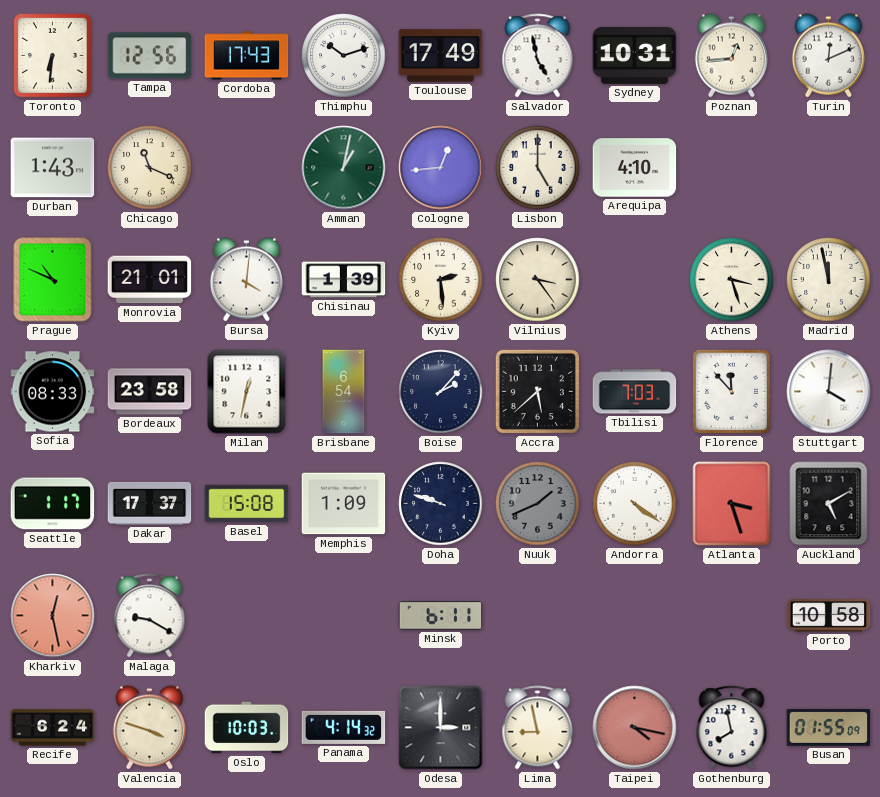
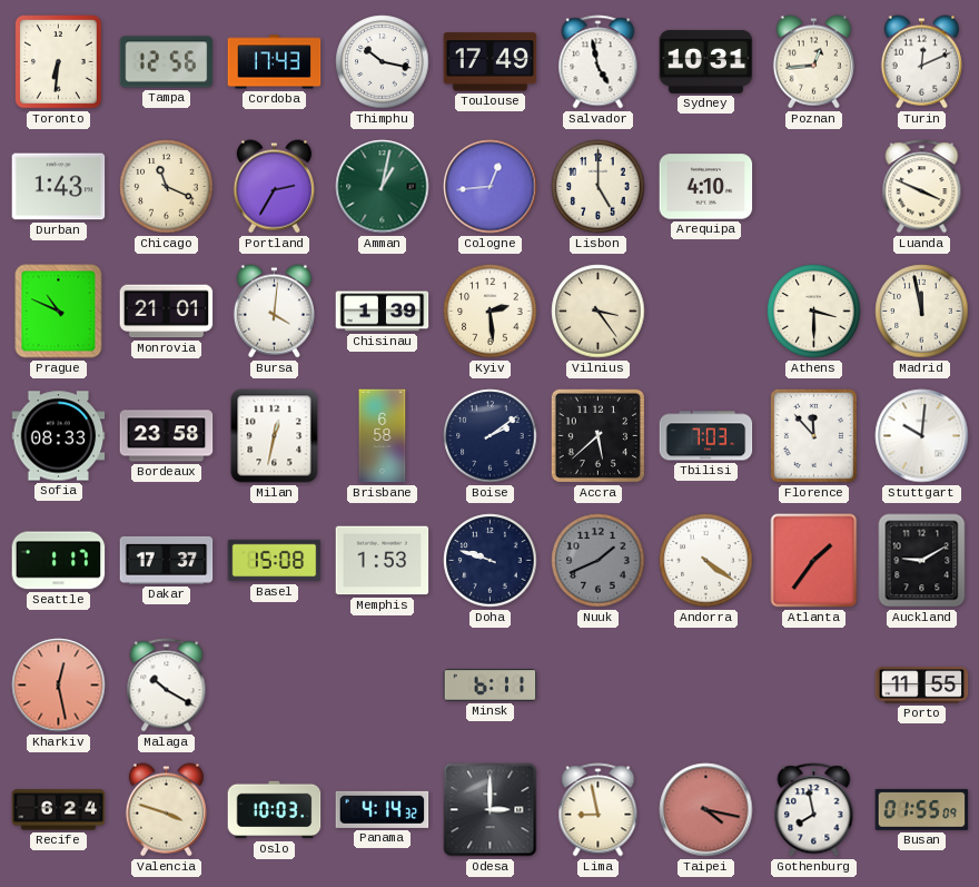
Thimphu: 10:12 -> 10:17 (383, 62)
Portland: none -> 2:35 (274, 187)
Luanda: none -> 3:49 (922, 187)
Athens: 3:27 -> 3:30 (814, 312)
Brisbane: 6:54 -> 6:58 (383, 436)
Boise: 2:07 -> 2:09 (491, 436)
Stuttgart: 4:01 -> 10:01 (922, 436)
Memphis: 1:09 -> 1:53 (383, 561)
Atlanta: 3:27 -> 1:36 (814, 561)
Auckland: 5:10 -> 9:10 (922, 561)
Malaga: 9:20 -> 10:20 (167, 686)
Porto: 10:58 -> 11:55 (922, 686)
